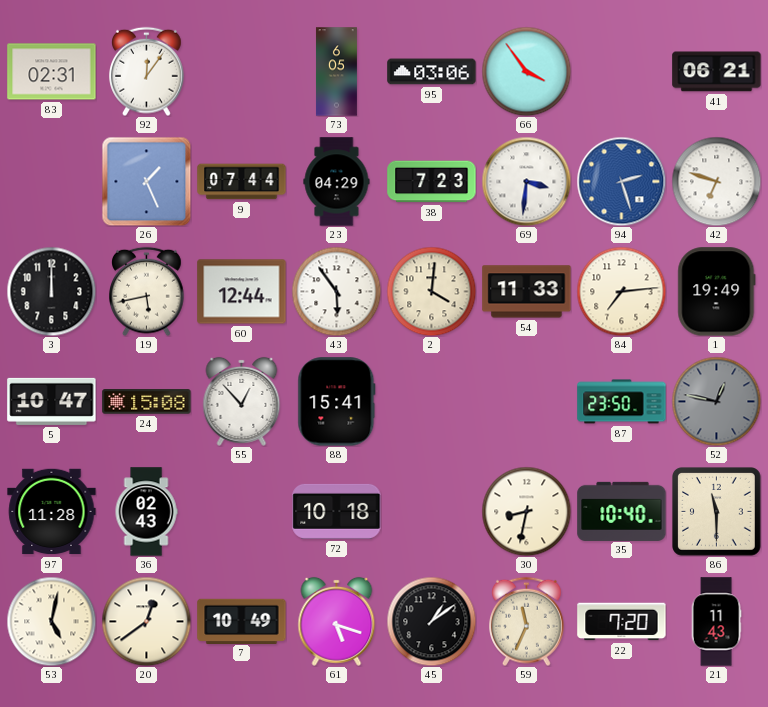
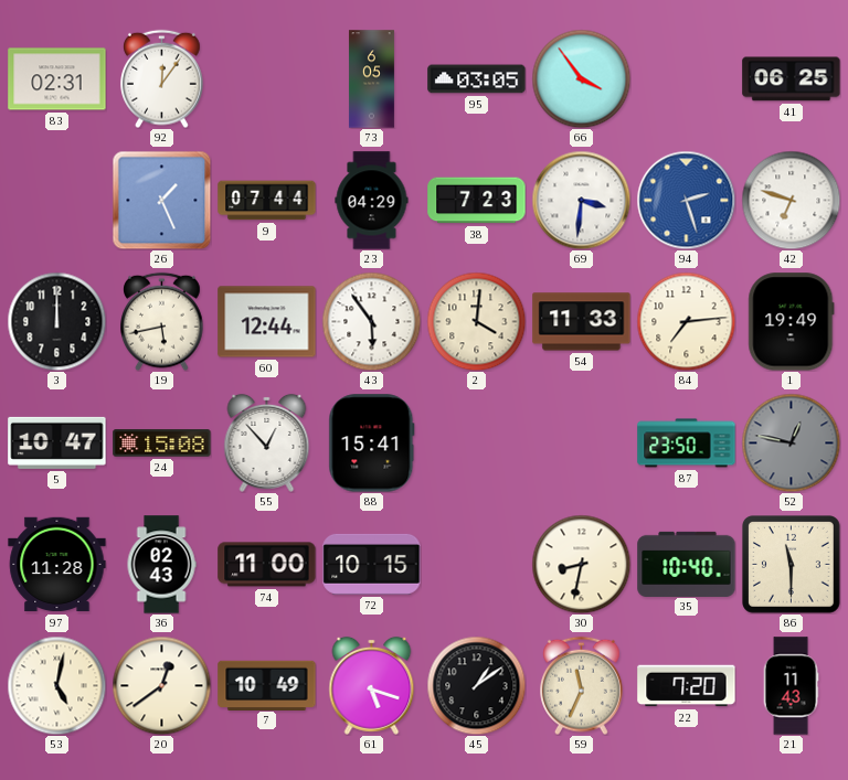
95: 03:06 -> 03:05 (477, 79)
41: 06:21 -> 06:25 (792, 79)
74: none -> 11:00 (267, 565)
72: 10:18 -> 10:15 (372, 564)
